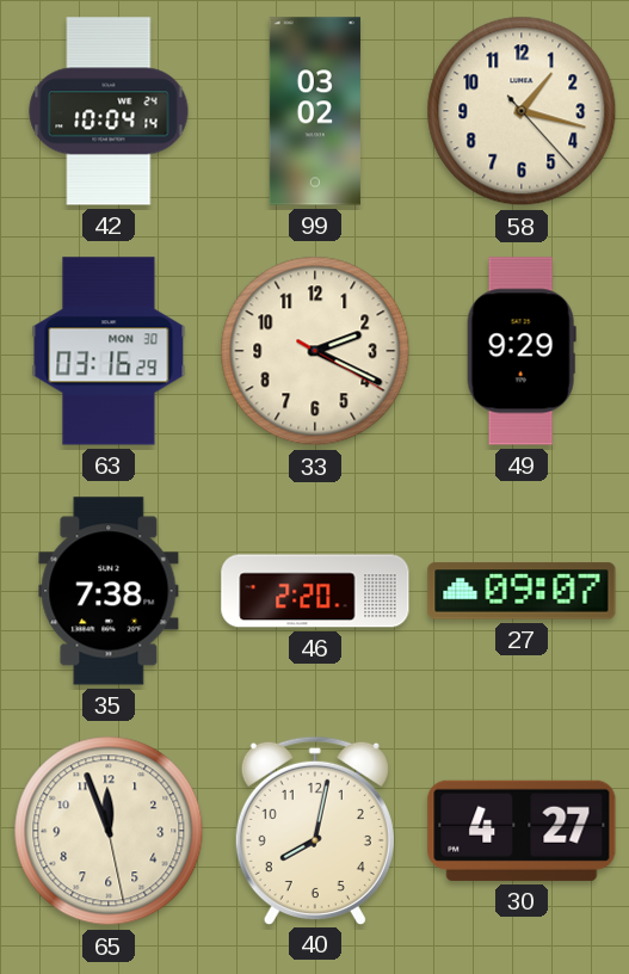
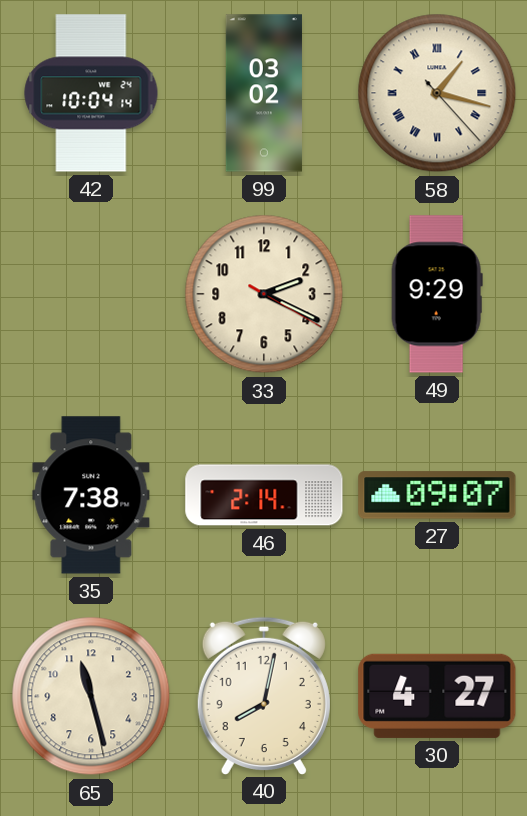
58 numerals: Arabic -> Roman (437, 93)
63: 03:16 -> none (109, 351)
46: 2:20 -> 2:14 (264, 495)
65: 11:56 -> 11:27 (91, 696)
